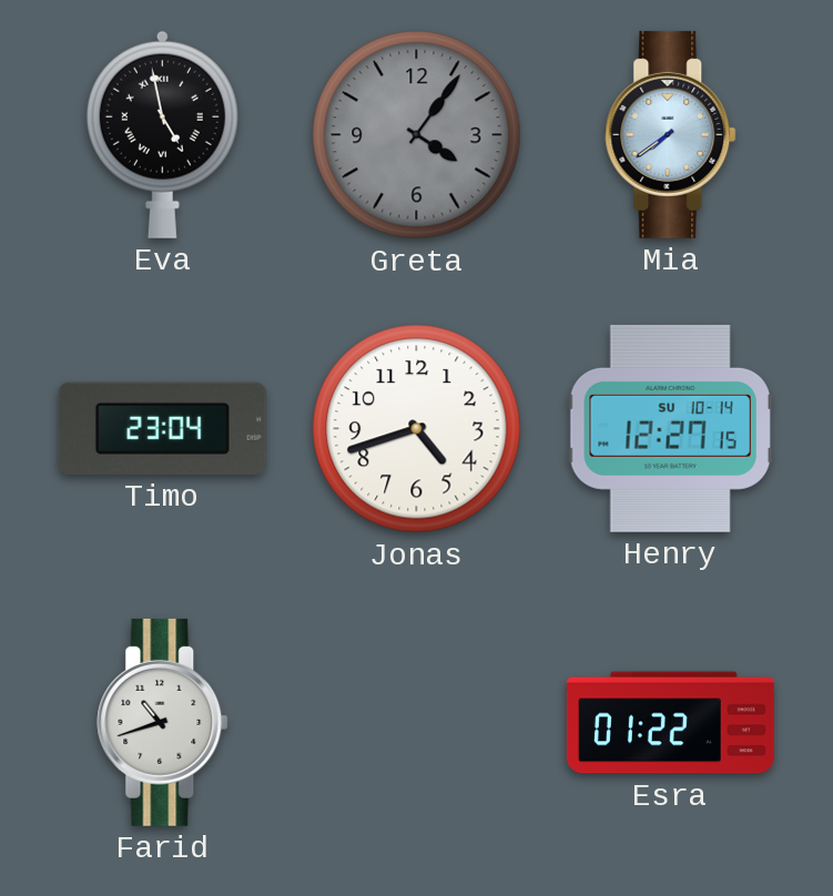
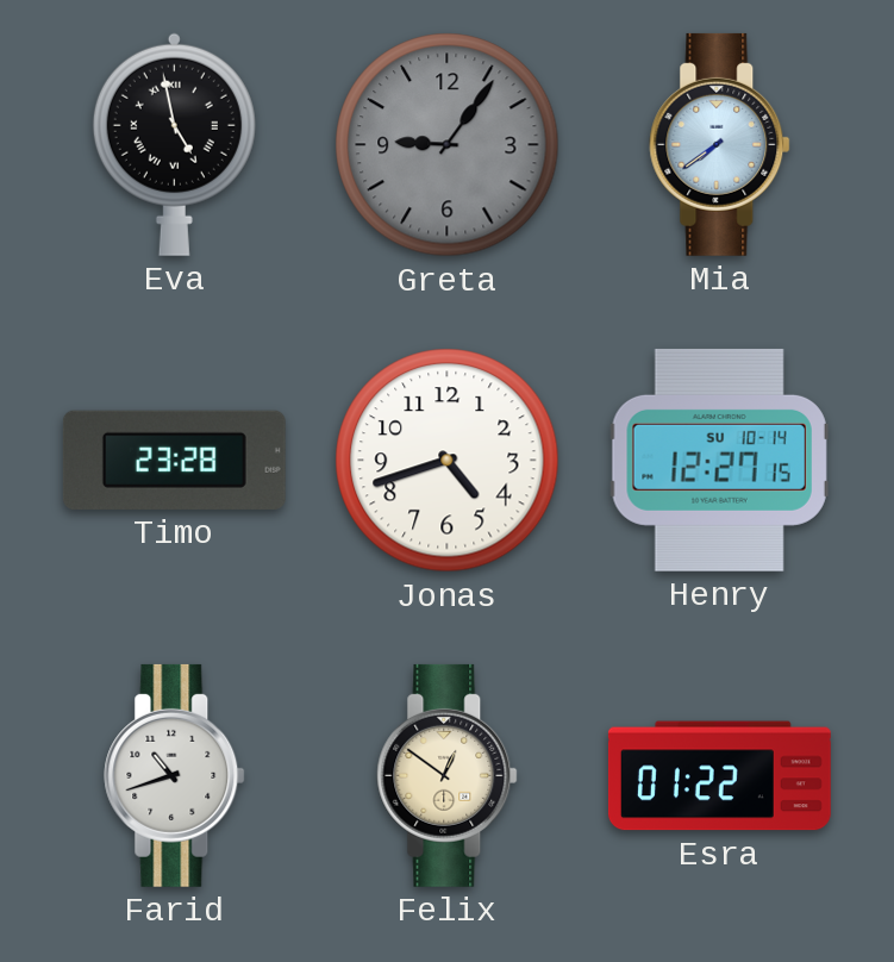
Greta: 4:06 -> 9:06 (448, 145)
Timo: 23:04 -> 23:28 (174, 460)
Felix: none -> 12:51 (448, 775)
